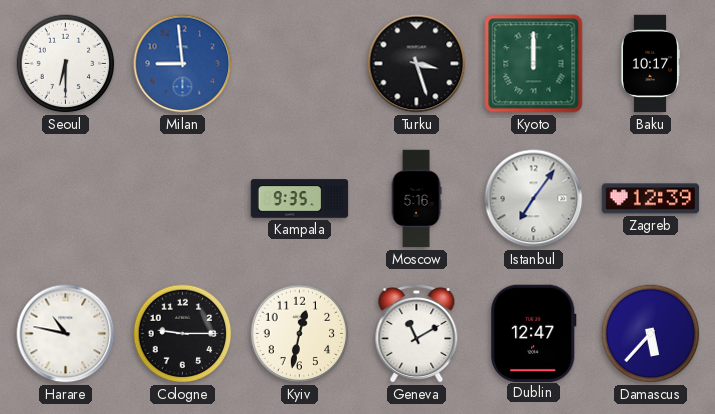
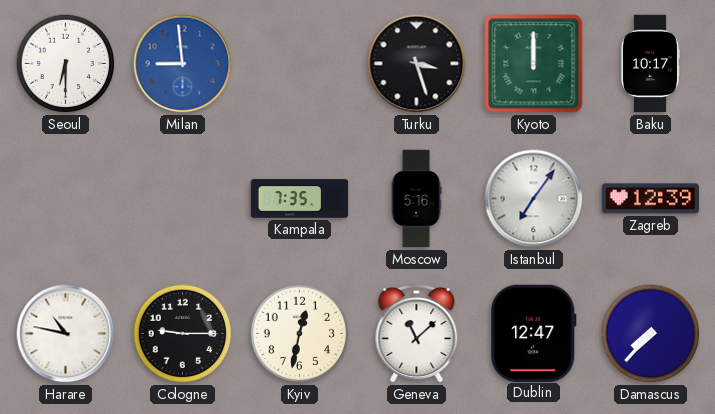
Kampala: 9:35 -> 7:35 (300, 199)
Geneva: 11:10 -> 11:08 (417, 334)
Damascus: 5:37 -> 7:37 (651, 334)
